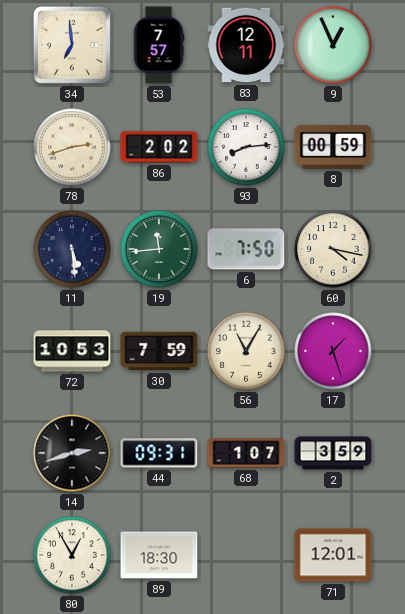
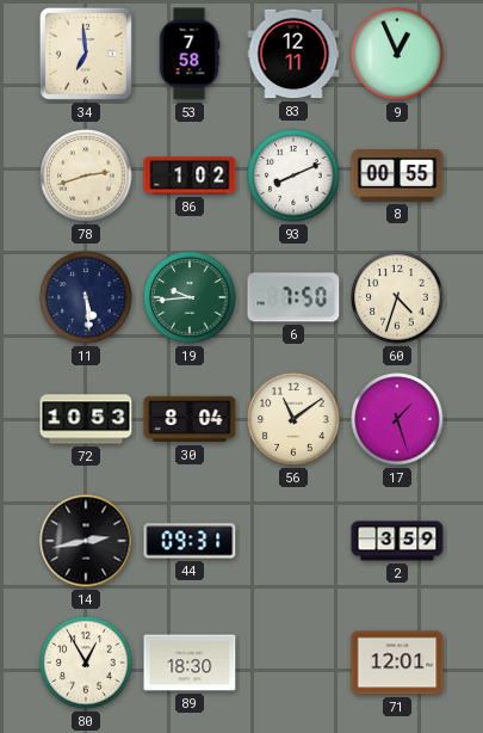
53: 7:57 -> 7:58 (190, 54)
86: 2:02 -> 1:02 (190, 175)
93: 8:14 -> 8:11 (293, 175)
8: 00:59 -> 00:55 (397, 175)
19: 11:44 -> 9:44 (190, 297)
60: 4:17 -> 4:33 (397, 297)
30: 7:59 -> 8:04 (190, 419)
56: 11:05 -> 11:09 (293, 419)
14: 2:42 -> 2:43 (86, 541)
68: 1:07 -> none (246, 453)
